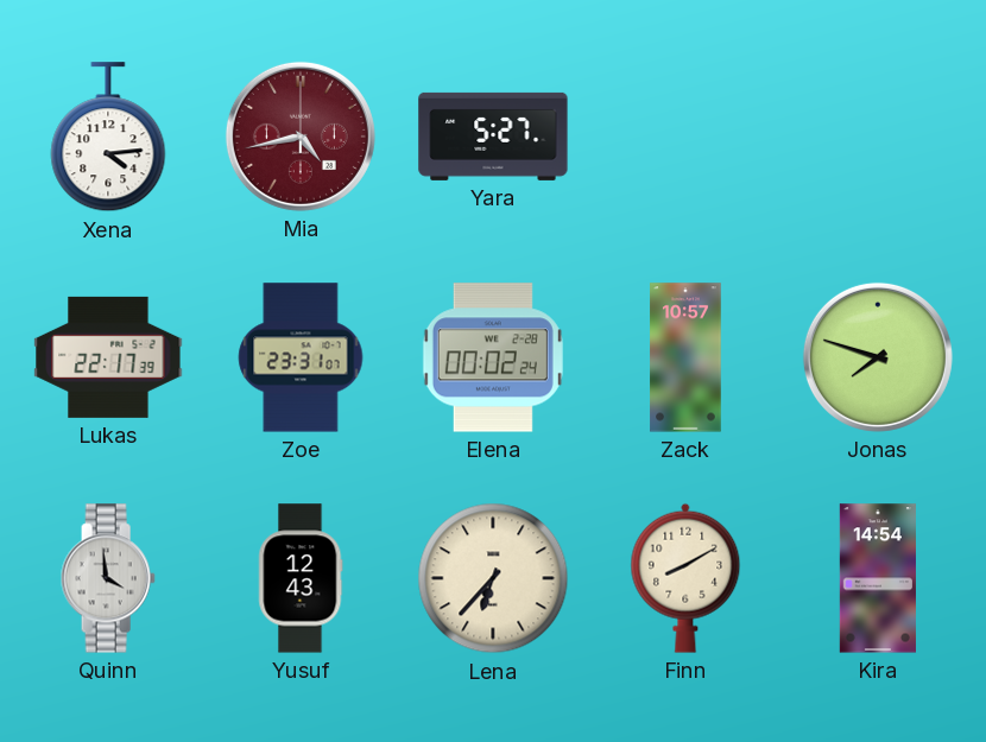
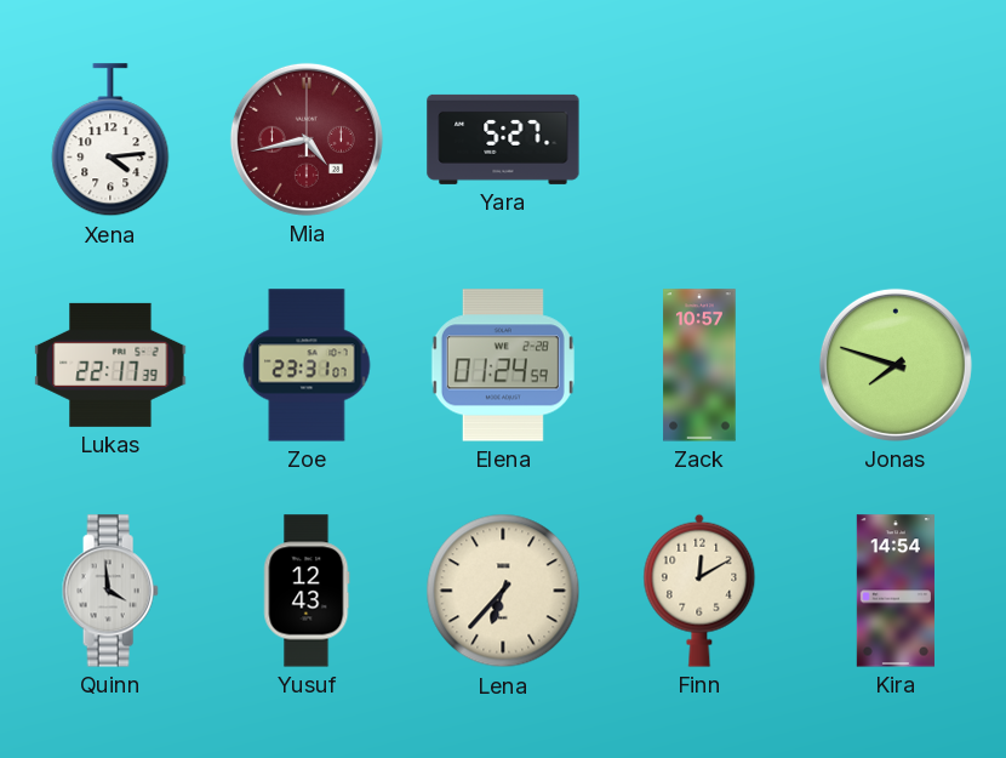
Elena: 00:02 -> 01:24 (503, 365)
Finn: 8:10 -> 12:10 (699, 591)
